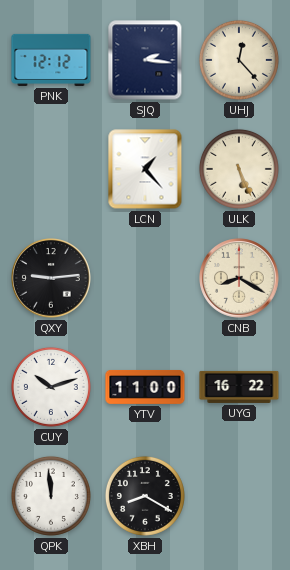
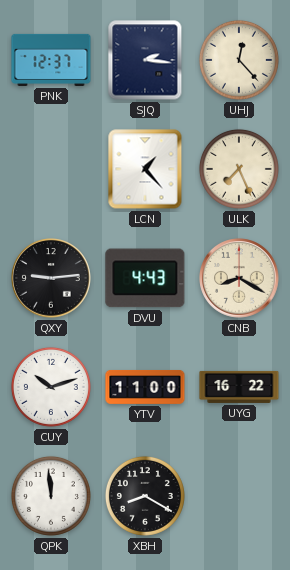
PNK: 12:12 -> 12:37 (51, 60)
ULK: 5:26 -> 7:26 (239, 169)
DVU: none -> 4:43 (145, 278)
